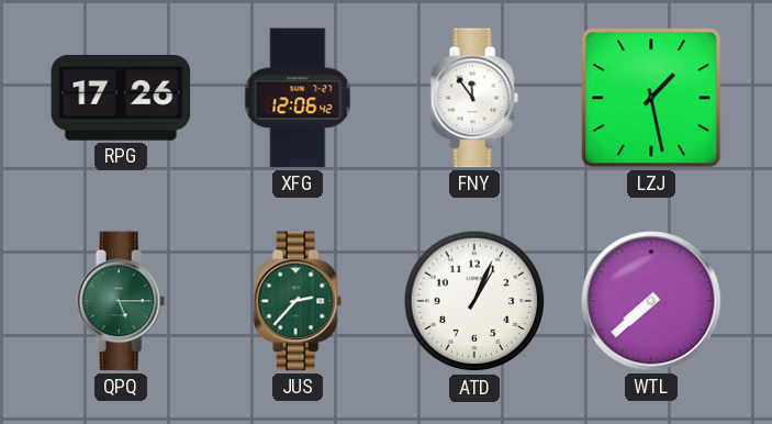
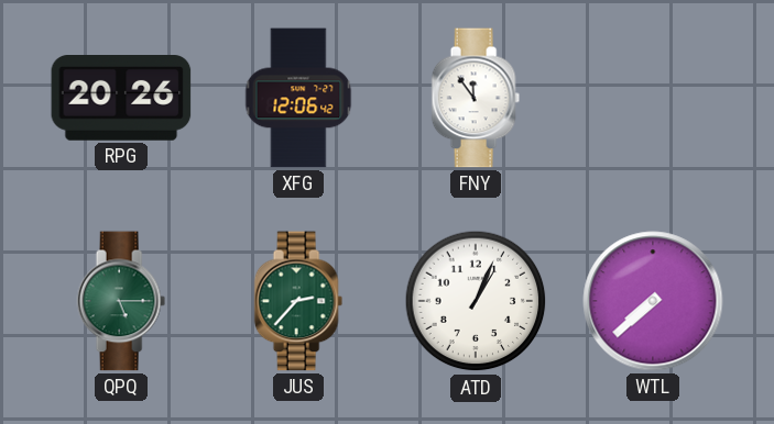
RPG: 17:26 -> 20:26 (121, 99)
LZJ: 1:28 -> none (651, 98)
